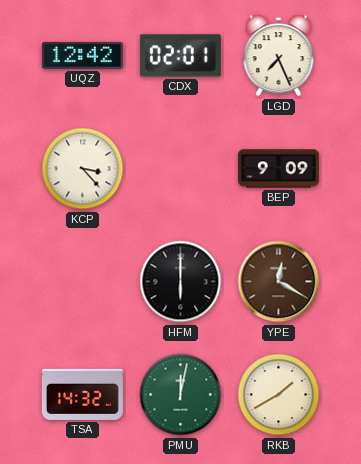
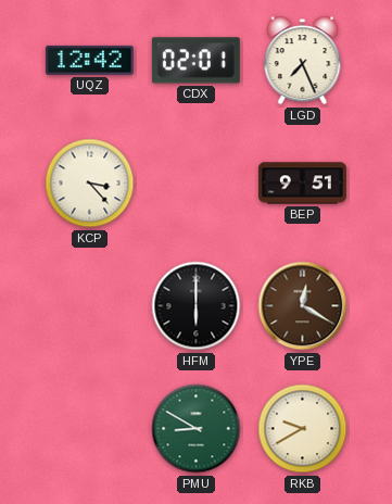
BEP: 9:09 -> 9:51 (302, 184)
TSA: 14:32 -> none (82, 394)
PMU: 12:02 -> 8:50 (197, 429)
RKB: 1:40 -> 9:40 (303, 429)
